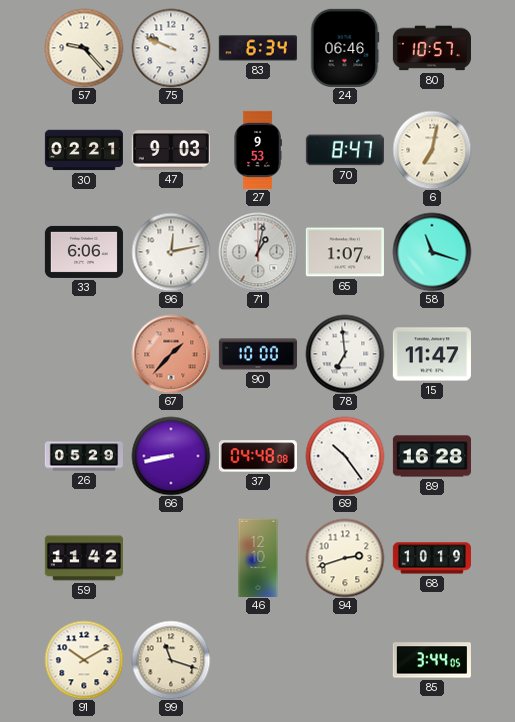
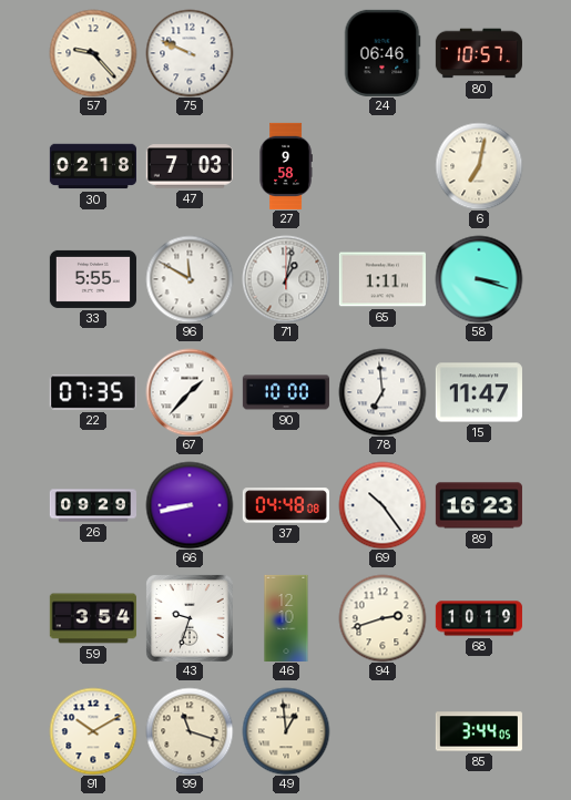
83: 6:34 -> none (258, 48)
30: 02:21 -> 02:18 (93, 166)
47: 9:03 -> 7:03 (190, 166)
27: 9:53 -> 9:58 (286, 166)
70: 8:47 -> none (345, 150)
33: 6:06 -> 5:55 (93, 279)
96: 12:13 -> 11:50 (190, 279)
65: 1:07 -> 1:11 (383, 279)
58: 11:18 -> 3:18 (479, 279)
22: none -> 07:35 (93, 392)
67 dial: salmon -> white (190, 392)
26: 05:29 -> 09:29 (92, 505)
89: 16:28 -> 16:23 (479, 505)
59: 11:42 -> 3:54 (93, 618)
43: none -> 9:33 (190, 618)
49: none -> 12:59 (286, 731)
